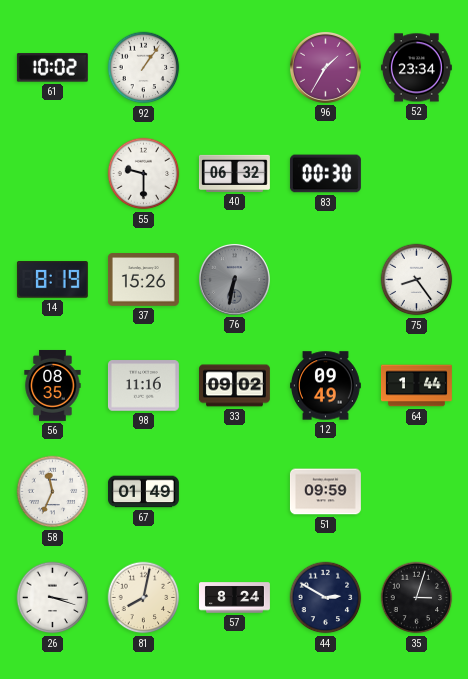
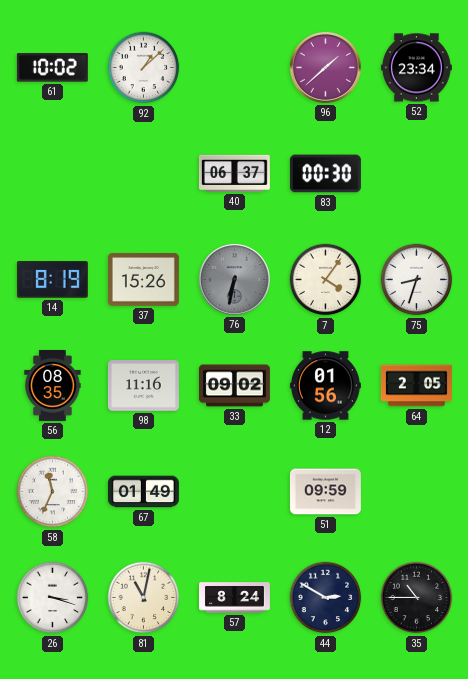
92: 1:06 -> 1:08 (144, 68)
96: 1:35 -> 1:38 (325, 67)
55: 9:30 -> none (144, 174)
40: 06:32 -> 06:37 (234, 173)
7: none -> 4:06 (326, 280)
75: 8:24 -> 8:33 (417, 280)
12: 09:49 -> 01:56 (325, 386)
64: 1:44 -> 2:05 (416, 386)
81: 8:02 -> 11:02 (144, 598)
35: 3:03 -> 10:45 (417, 598)
